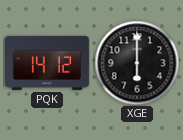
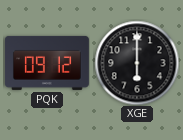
PQK: 14:12 -> 09:12 (47, 63)
